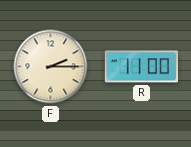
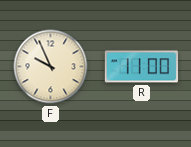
F: 2:15 -> 9:56 (51, 67)
